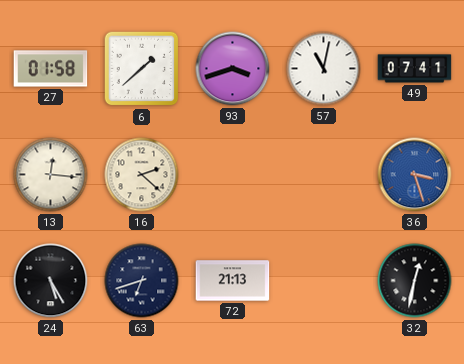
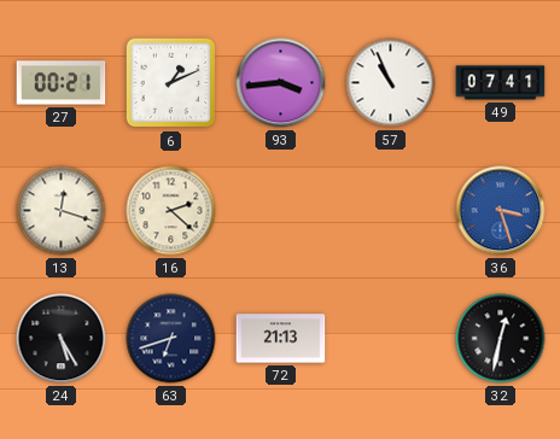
27: 01:58 -> 00:21 (62, 83)
6: 1:38 -> 1:11 (171, 83)
93: 3:42 -> 3:44 (281, 83)
57: 11:02 -> 10:56 (391, 83)
13: 12:16 -> 12:18 (62, 211)
